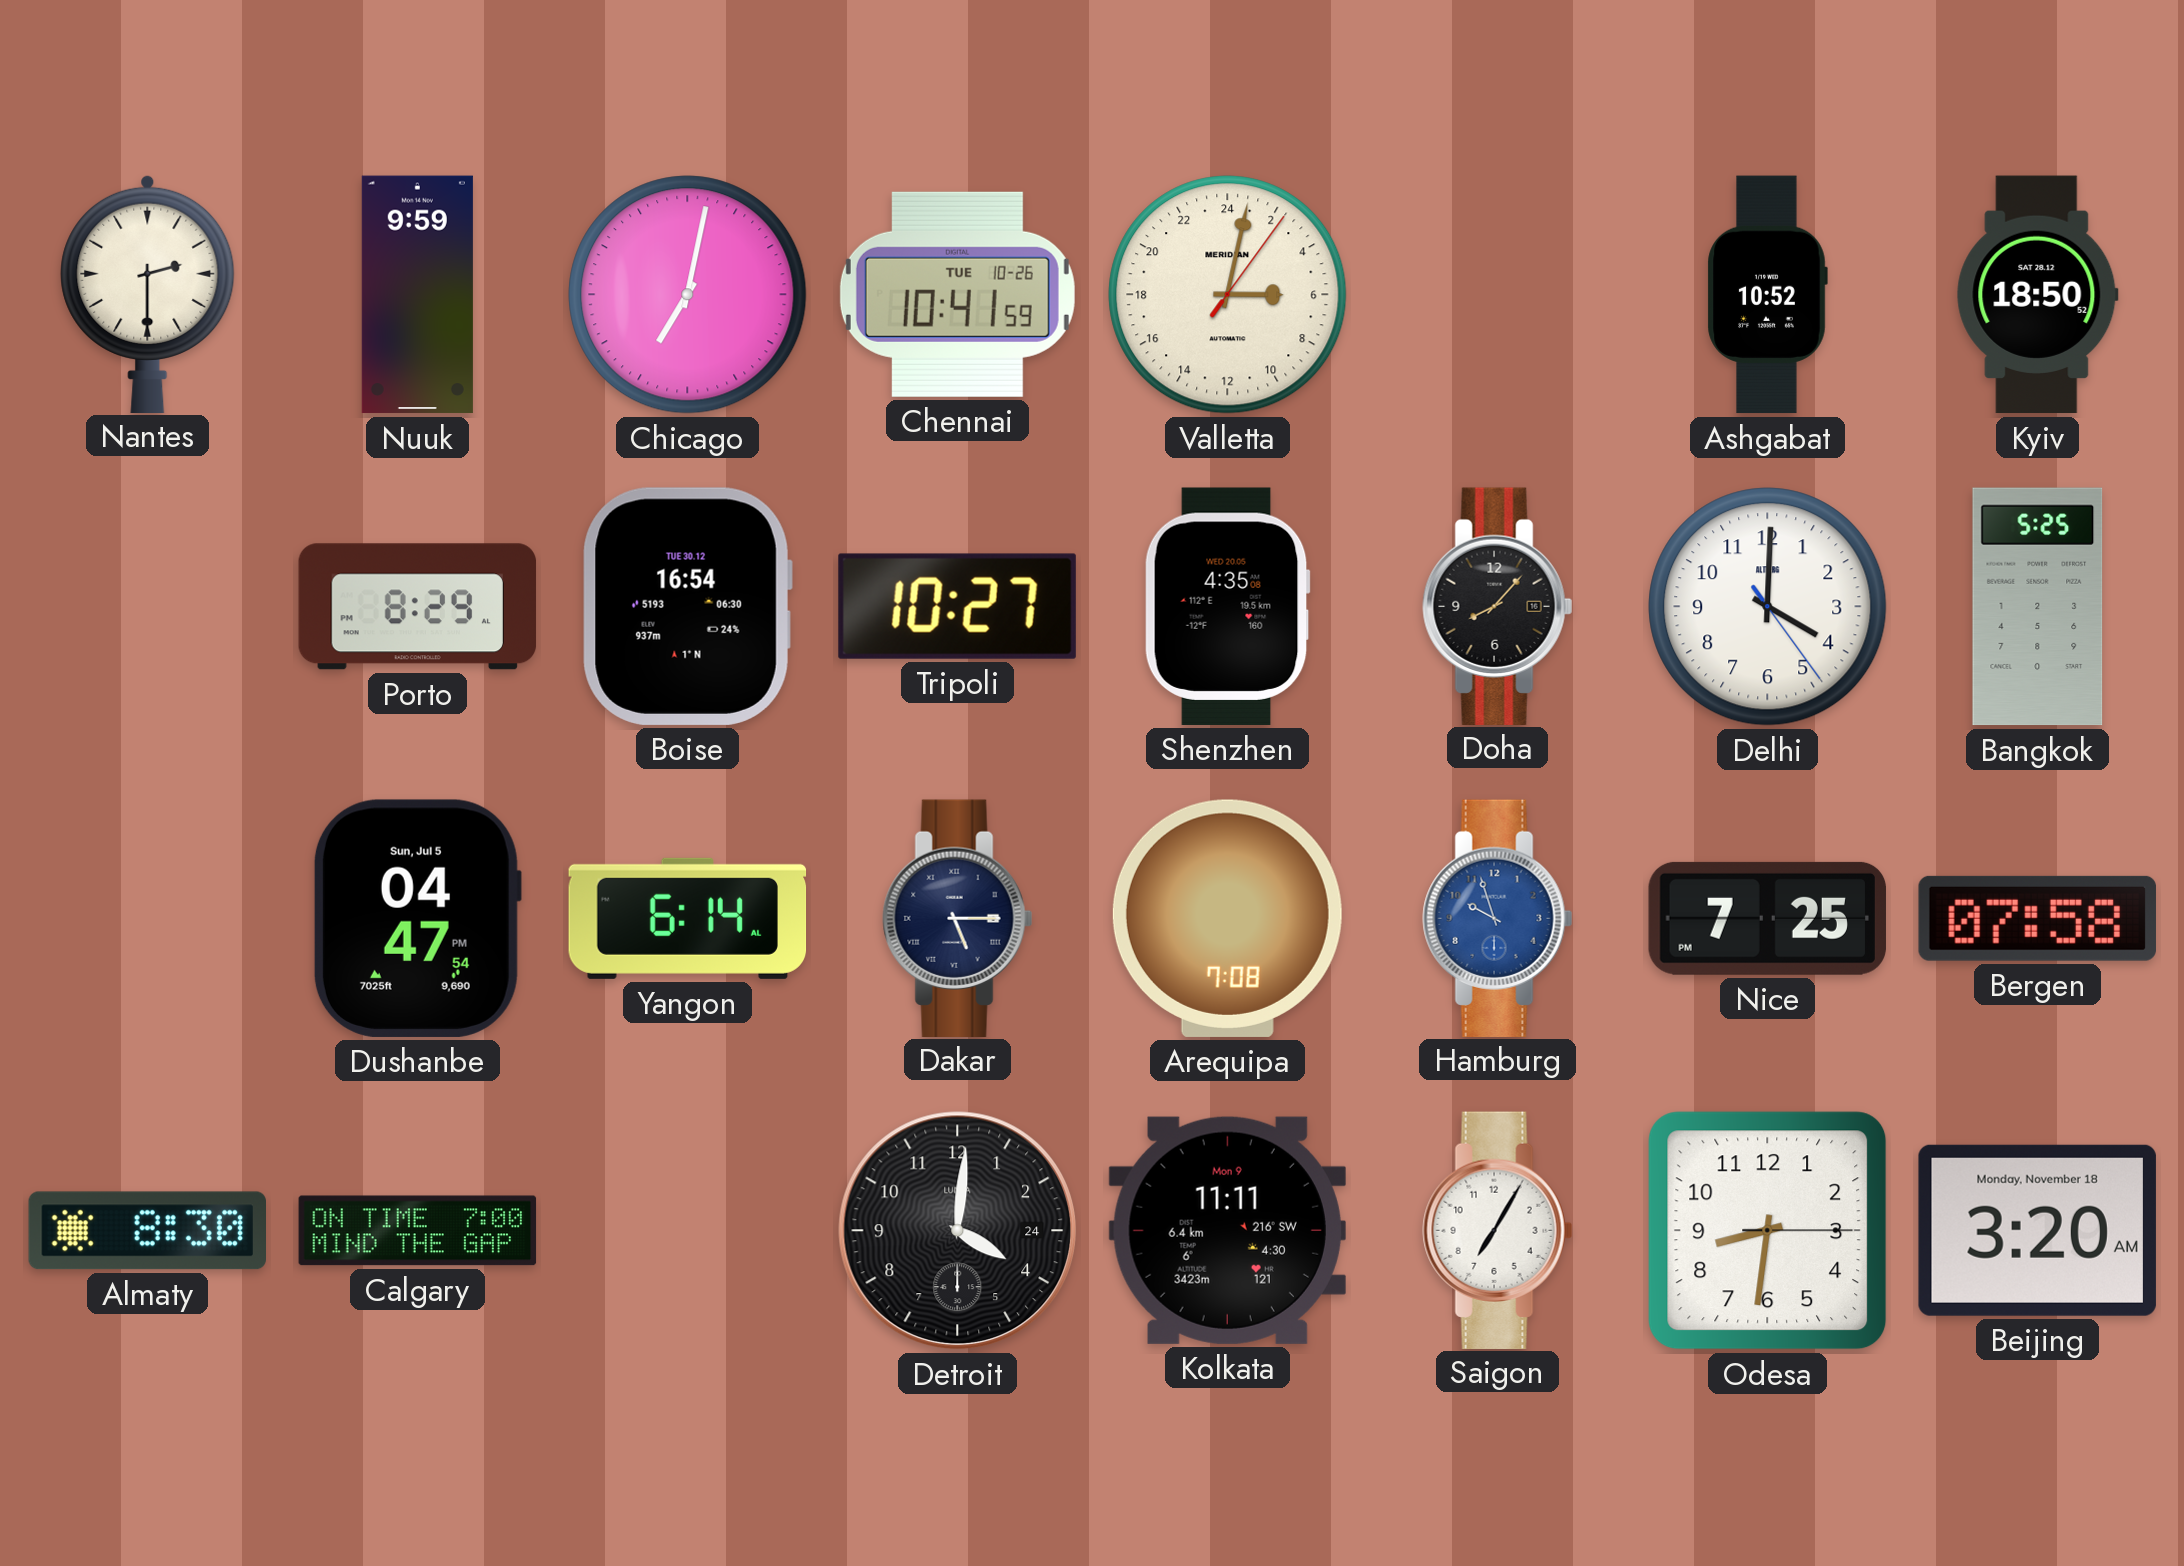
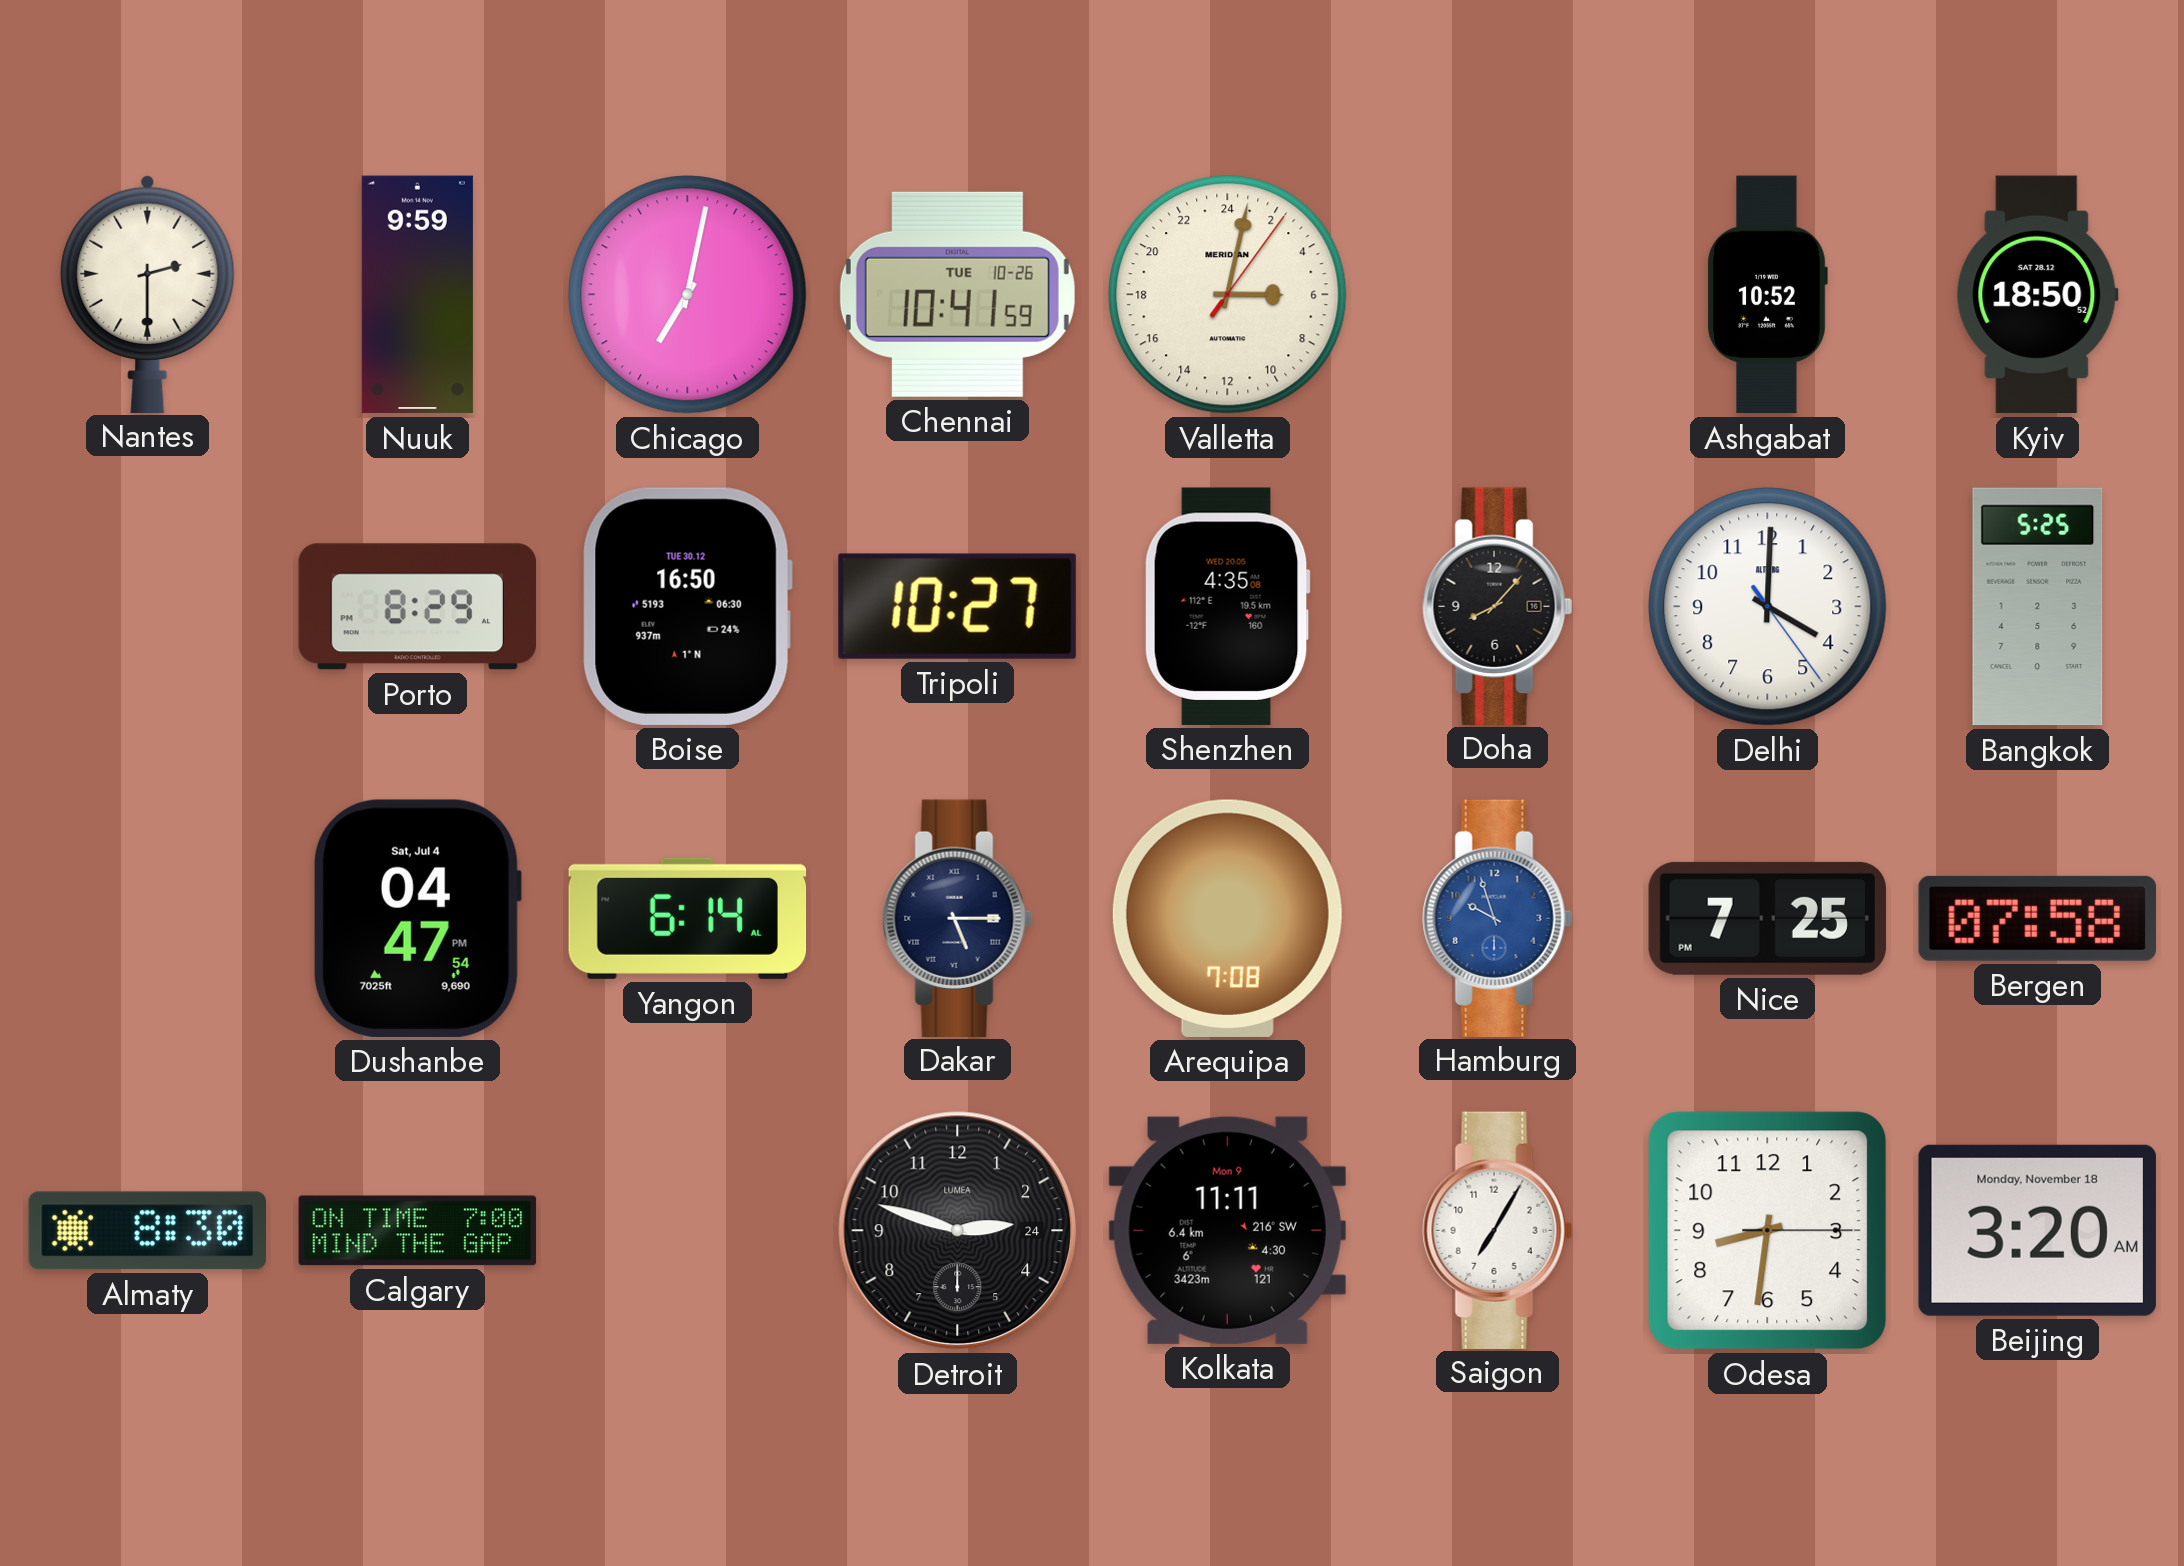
Boise: 16:54 -> 16:50 (687, 606)
Dushanbe date: Sun, Jul 5 -> Sat, Jul 4 (417, 918)
Detroit: 4:01 -> 2:48 (958, 1231)
